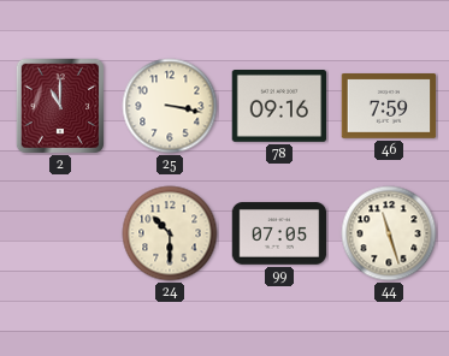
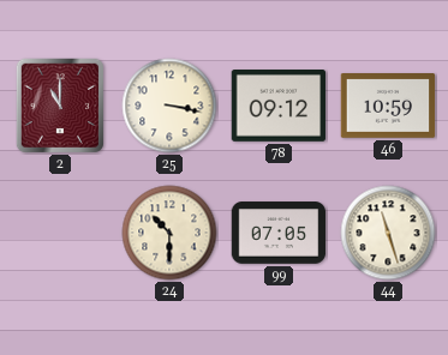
78: 09:16 -> 09:12 (279, 107)
46: 7:59 -> 10:59 (388, 106)
